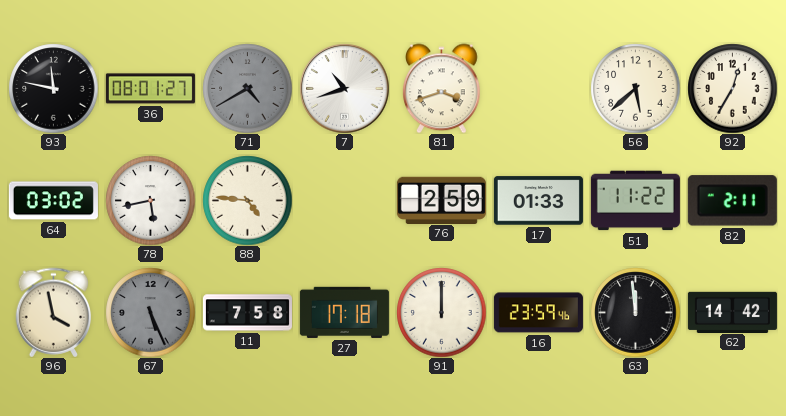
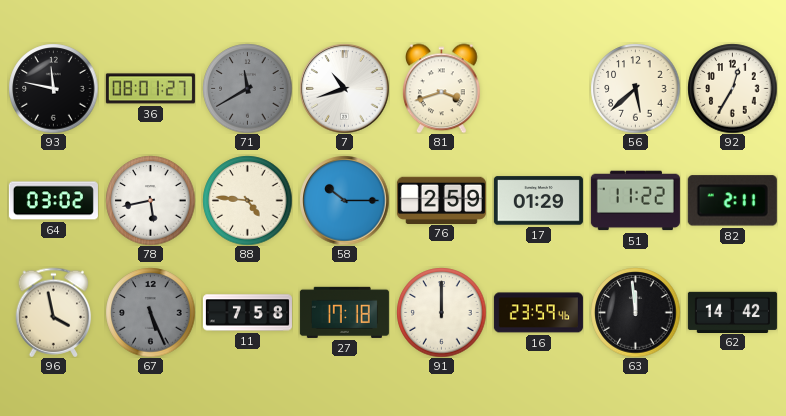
71: 4:40 -> 11:40 (247, 88)
58: none -> 10:15 (344, 200)
17: 01:33 -> 01:29 (538, 201)
